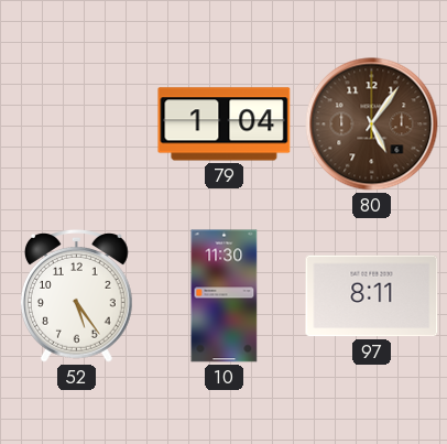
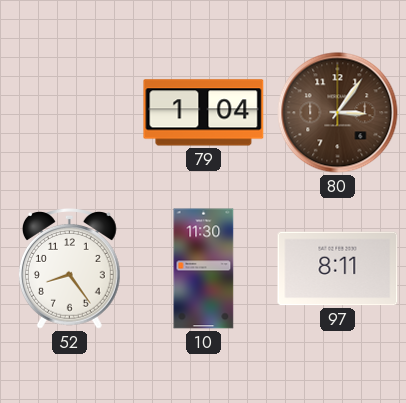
80: 5:06 -> 3:06 (338, 113)
52: 5:24 -> 8:24 (69, 269)
